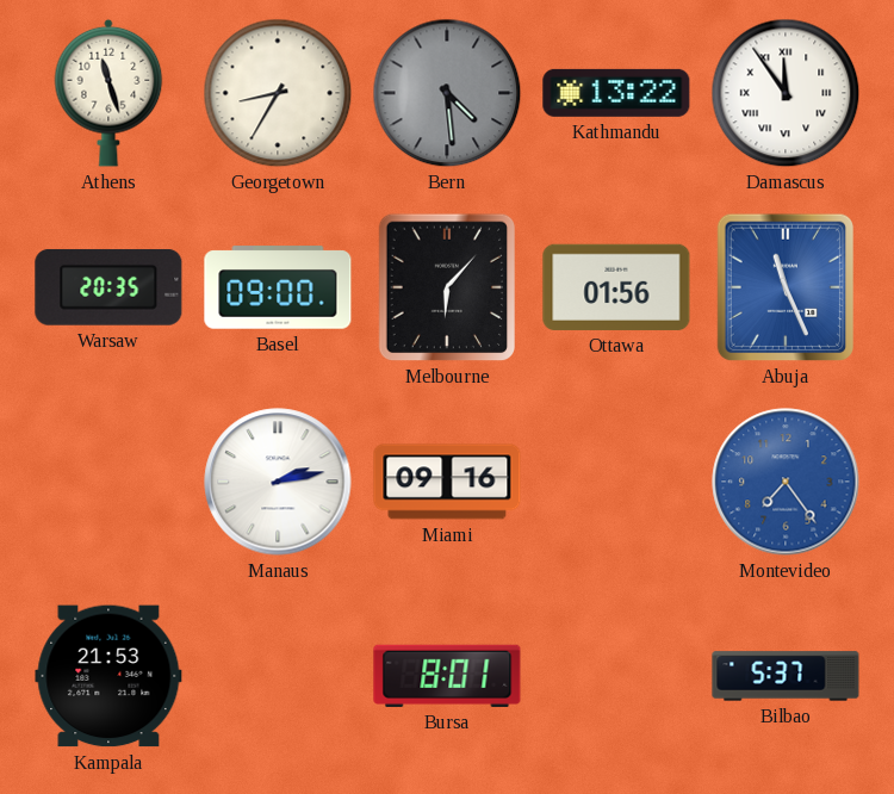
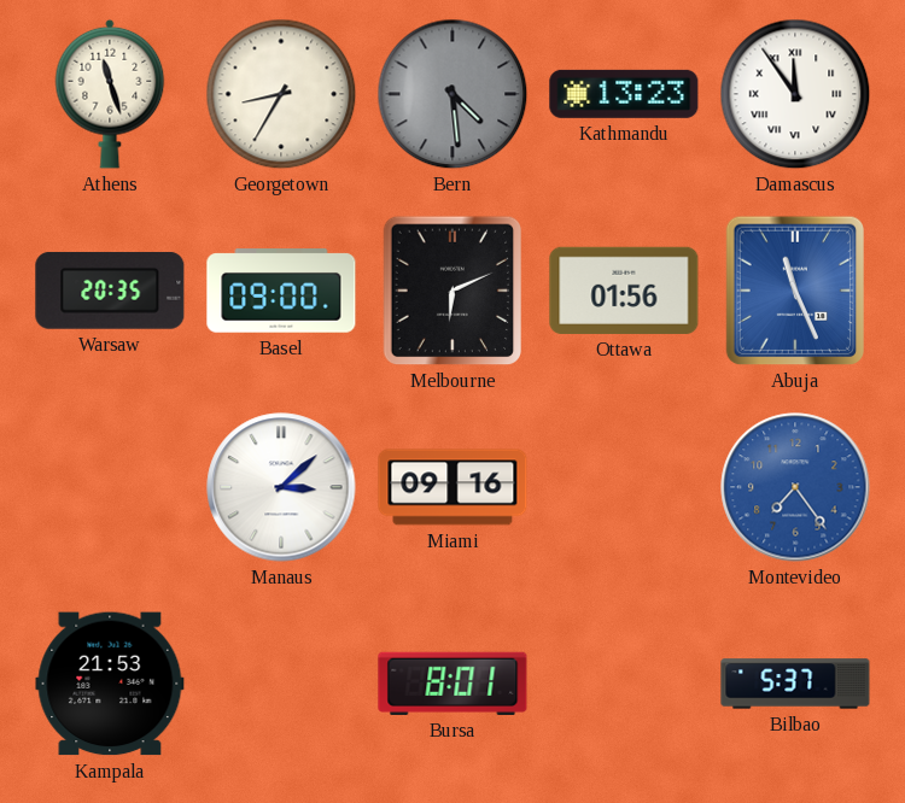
Kathmandu: 13:22 -> 13:23 (624, 94)
Melbourne: 6:07 -> 6:11 (451, 291)
Manaus: 2:13 -> 3:08 (281, 487)
